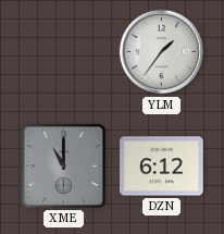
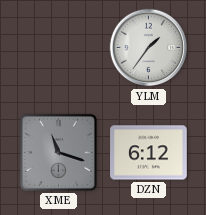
XME: 11:00 -> 11:18 (58, 152)
